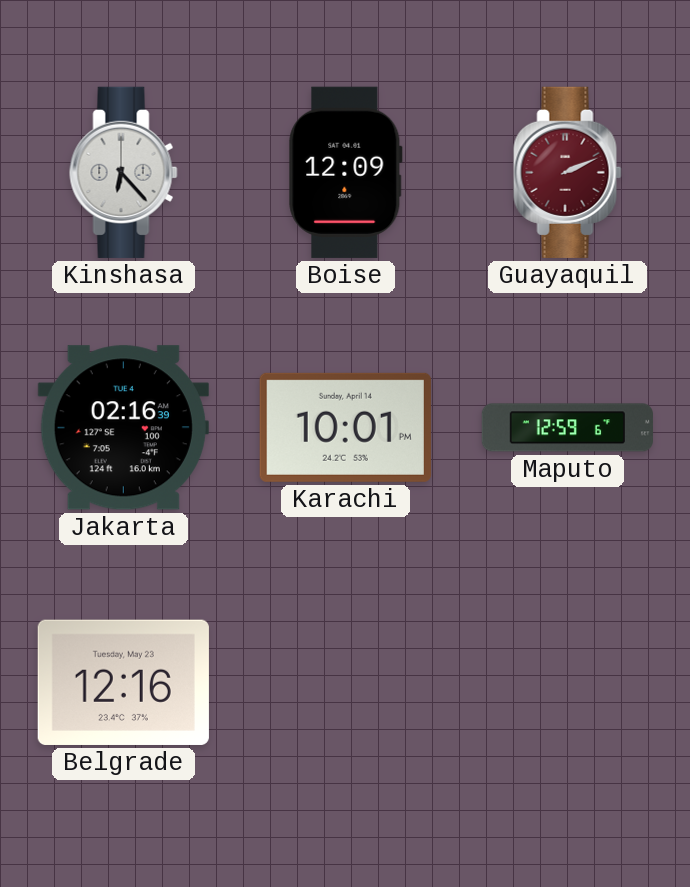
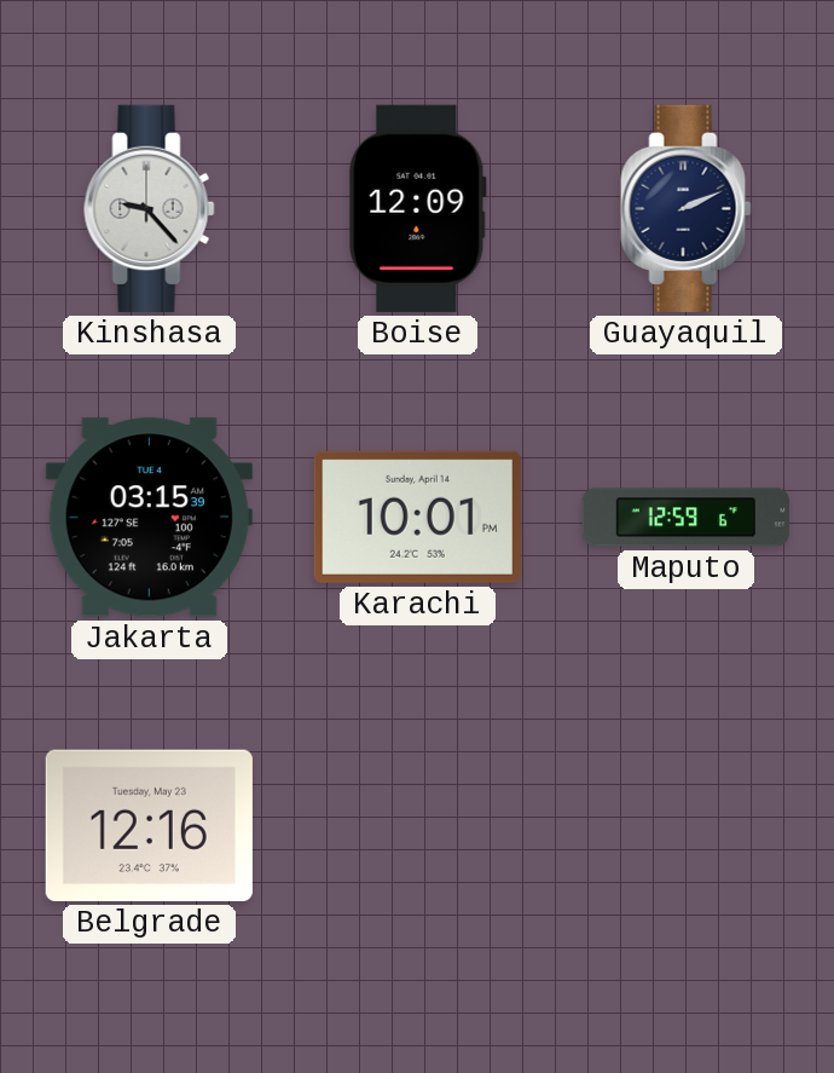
Kinshasa: 6:23 -> 9:23 (150, 208)
Guayaquil dial: burgundy -> navy (687, 208)
Jakarta: 02:16 -> 03:15 (149, 518)
